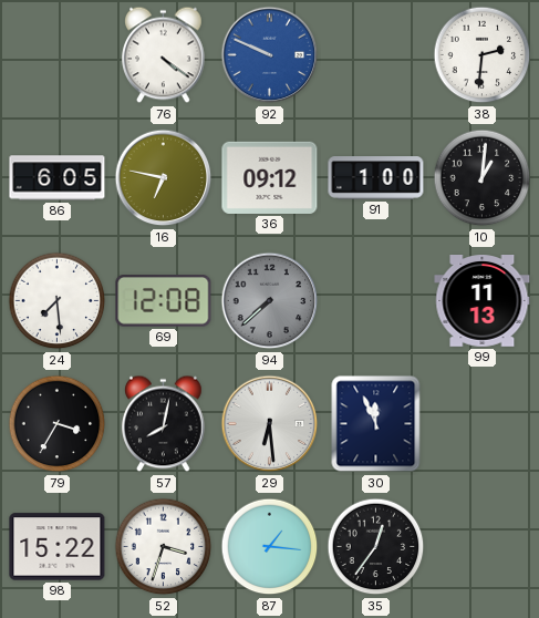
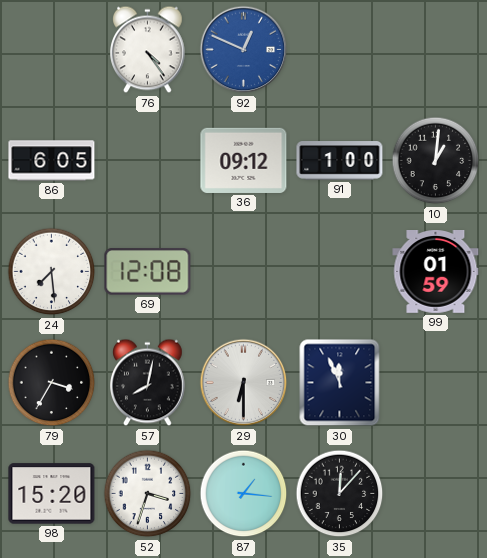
76: 4:21 -> 4:24 (148, 50)
92: 9:49 -> 12:49 (244, 50)
38: 2:31 -> none (483, 55)
16: 6:47 -> none (164, 178)
94: 7:38 -> none (270, 301)
99: 11:13 -> 01:59 (436, 272)
29: 6:29 -> 6:30 (244, 383)
98: 15:22 -> 15:20 (52, 494)
35: 12:36 -> 12:07 (340, 494)
